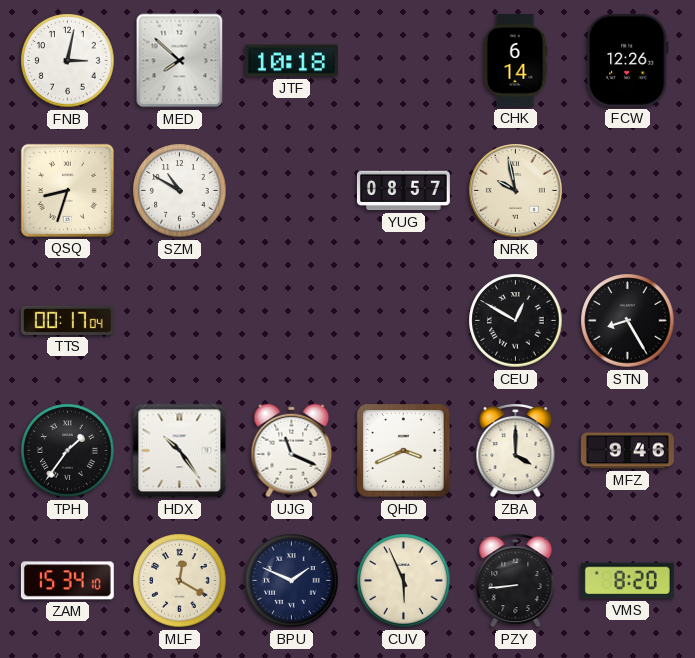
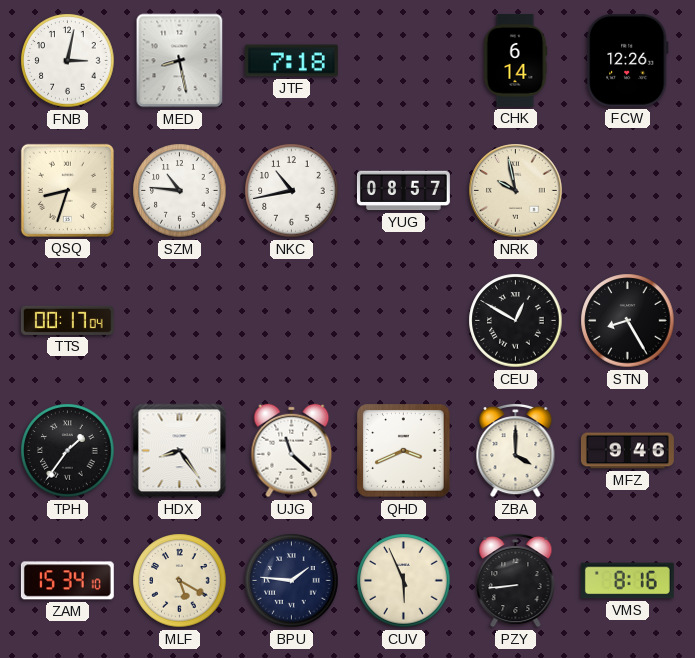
MED: 7:52 -> 8:28 (180, 61)
JTF: 10:18 -> 7:18 (291, 61)
SZM: 10:50 -> 10:46 (180, 191)
NKC: none -> 10:43 (292, 191)
HDX: 10:24 -> 8:24 (180, 451)
UJG: 11:19 -> 11:22 (292, 451)
MLF: 12:20 -> 5:20 (180, 581)
BPU: 1:49 -> 1:46 (292, 581)
VMS: 8:20 -> 8:16 (627, 581)
